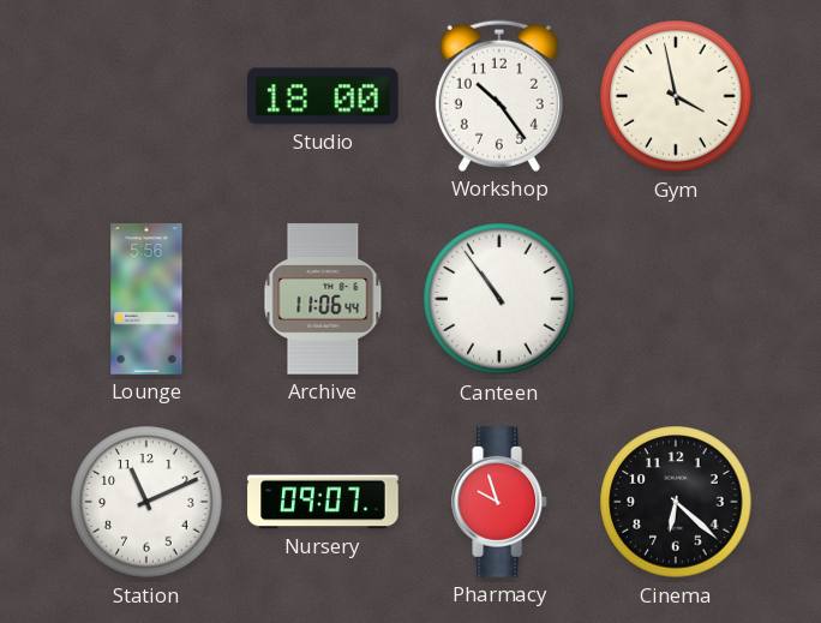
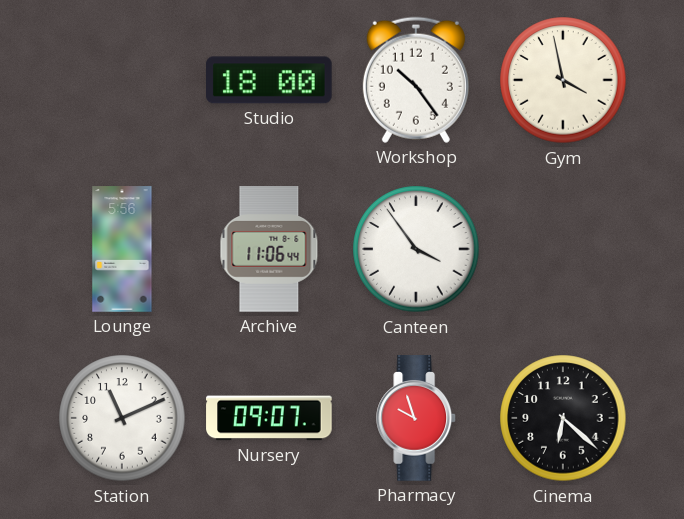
Canteen: 10:54 -> 3:54 (416, 249)
